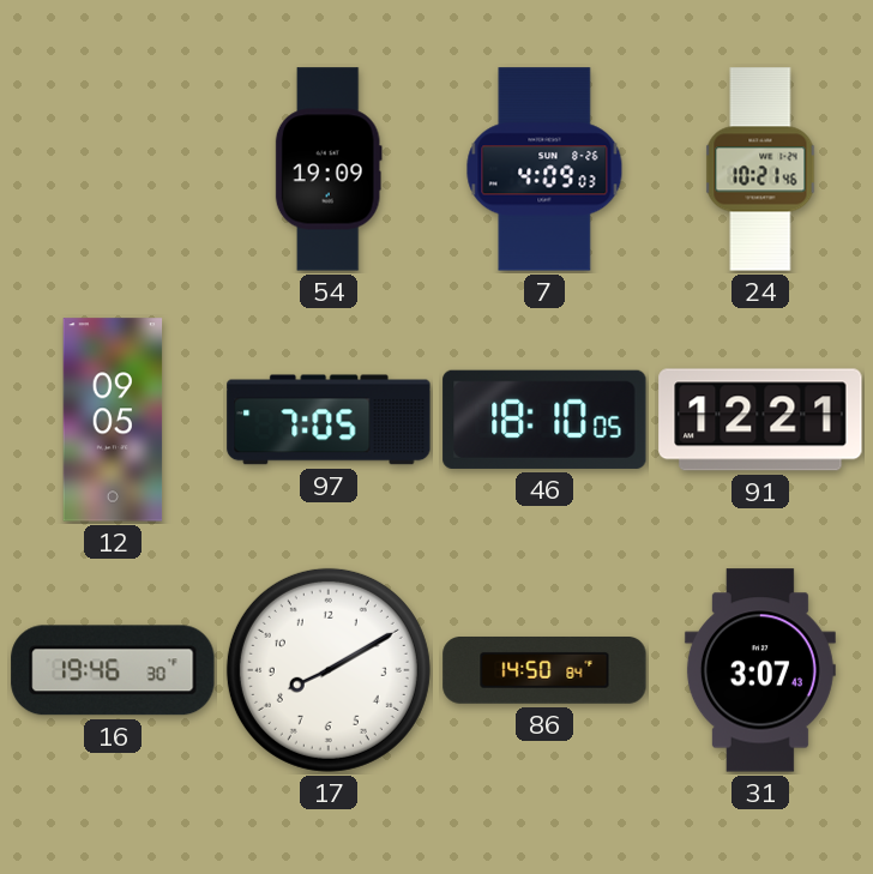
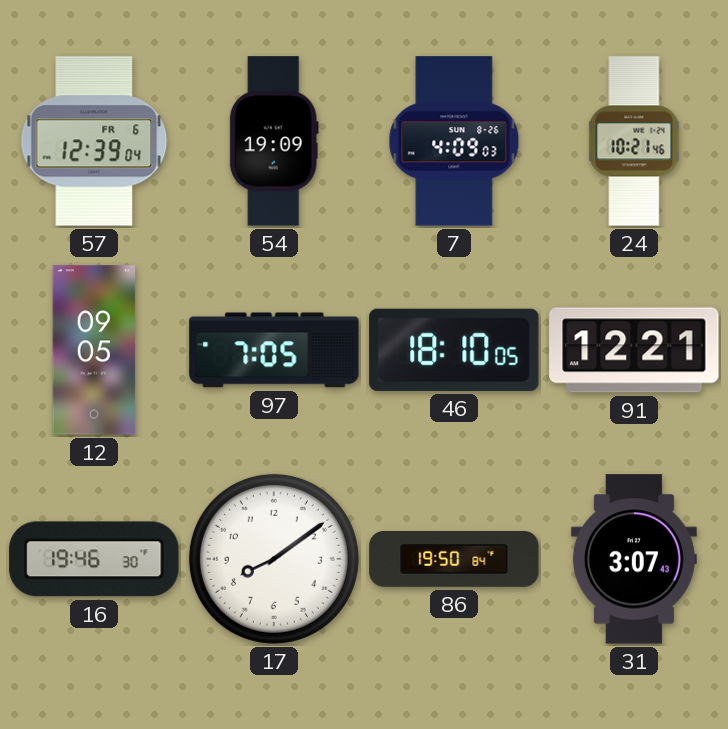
57: none -> 12:39 (94, 141)
17: 8:10 -> 8:09 (274, 559)
86: 14:50 -> 19:50 (454, 560)
